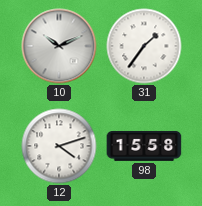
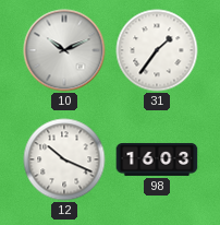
12: 4:12 -> 10:19 (64, 159)
98: 15:58 -> 16:03 (157, 159)
